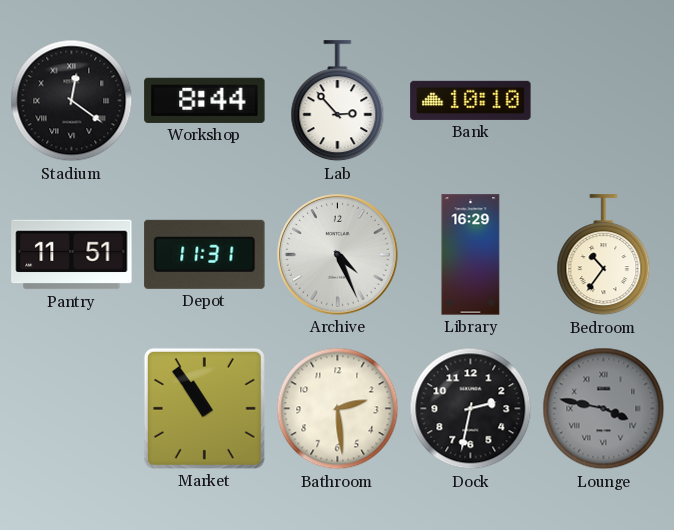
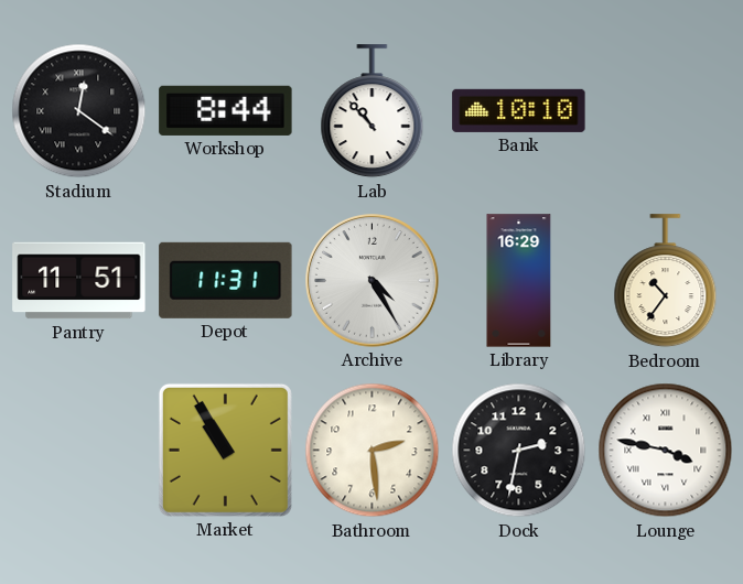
Lab: 2:53 -> 10:53 (373, 111)
Archive: 4:26 -> 4:25 (373, 281)
Market: 10:54 -> 10:55 (225, 450)
Lounge dial: grey -> white (666, 451)
